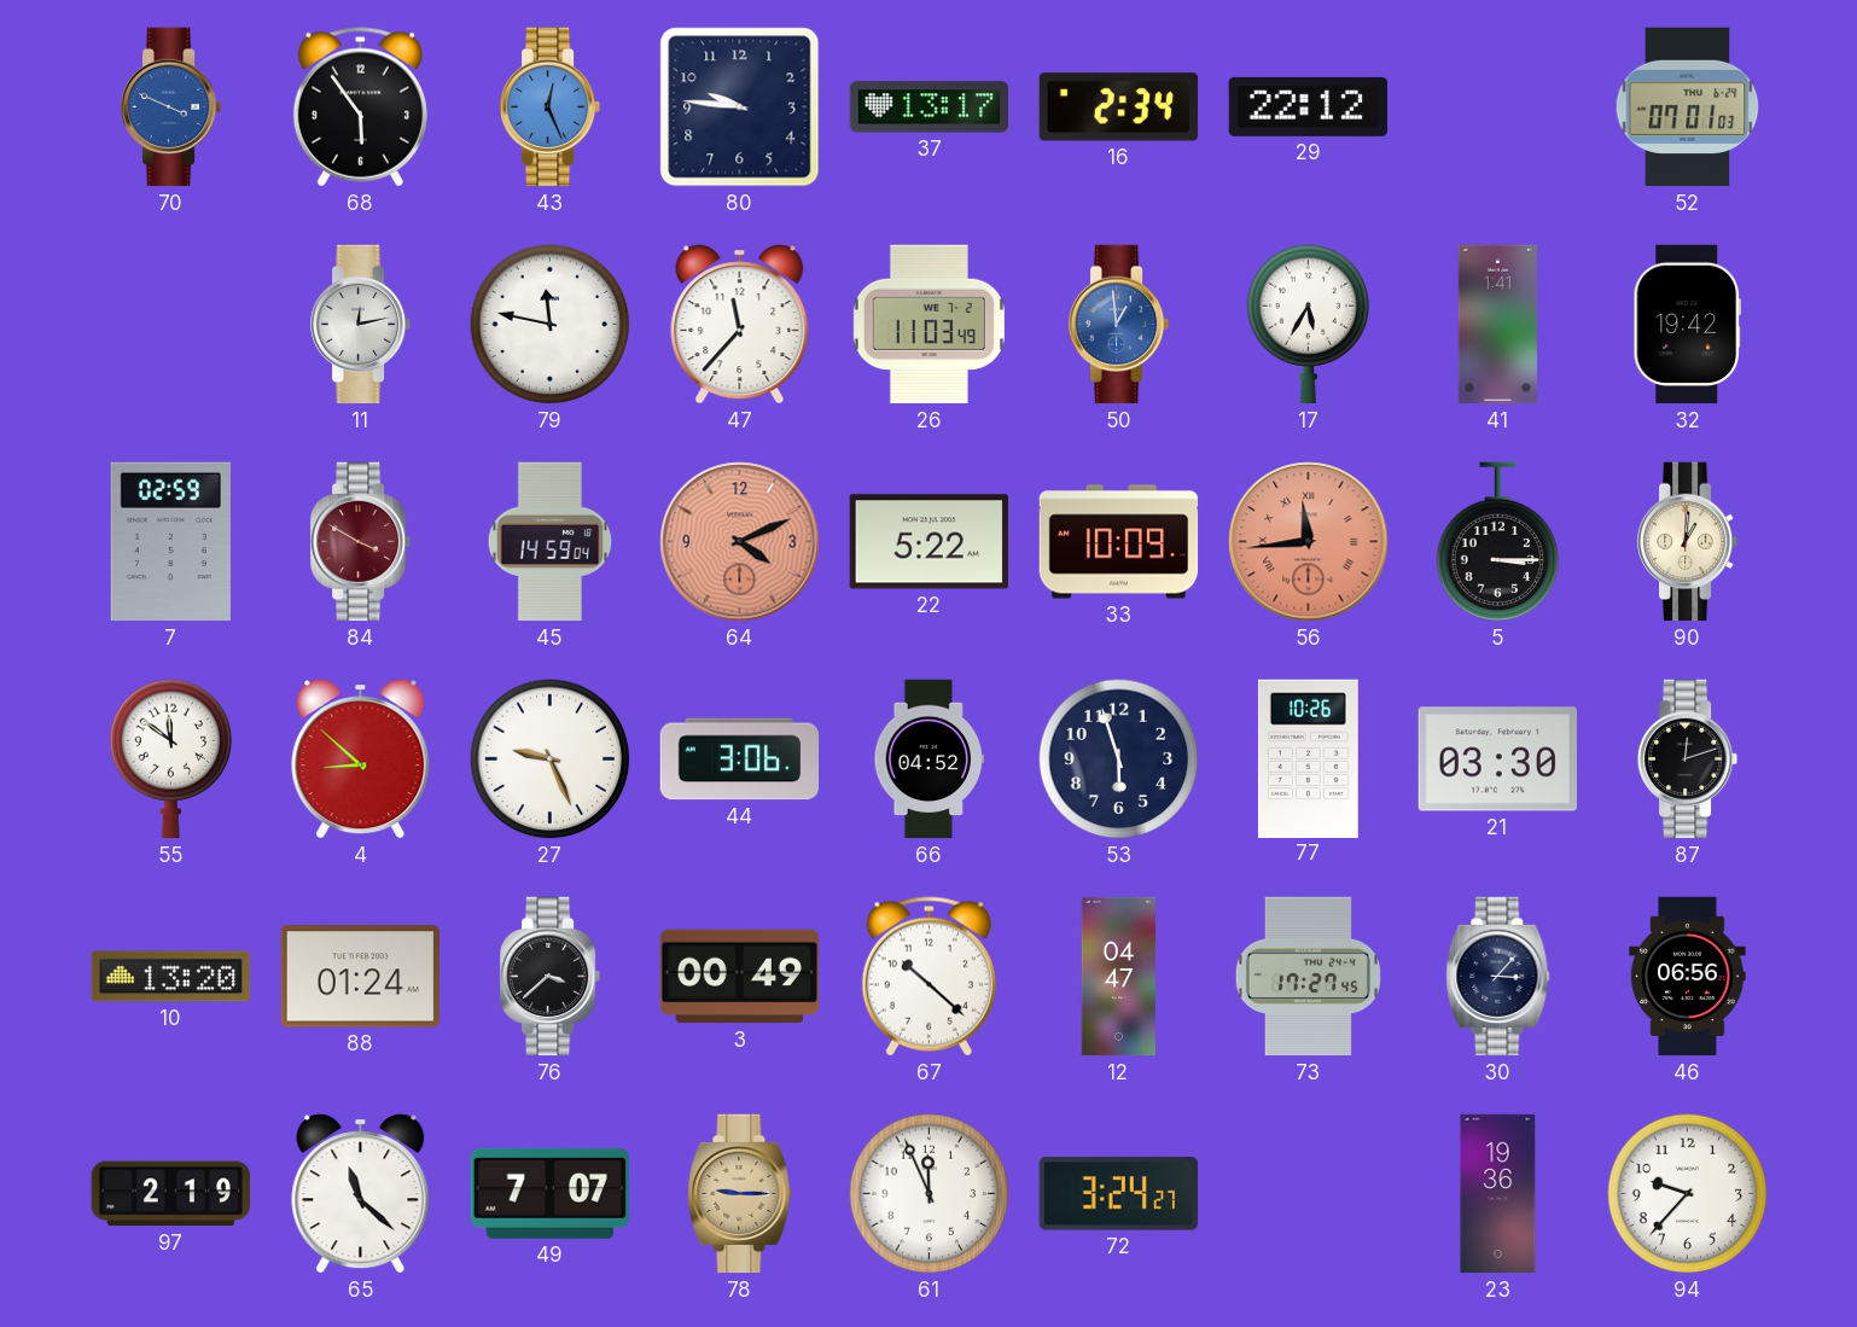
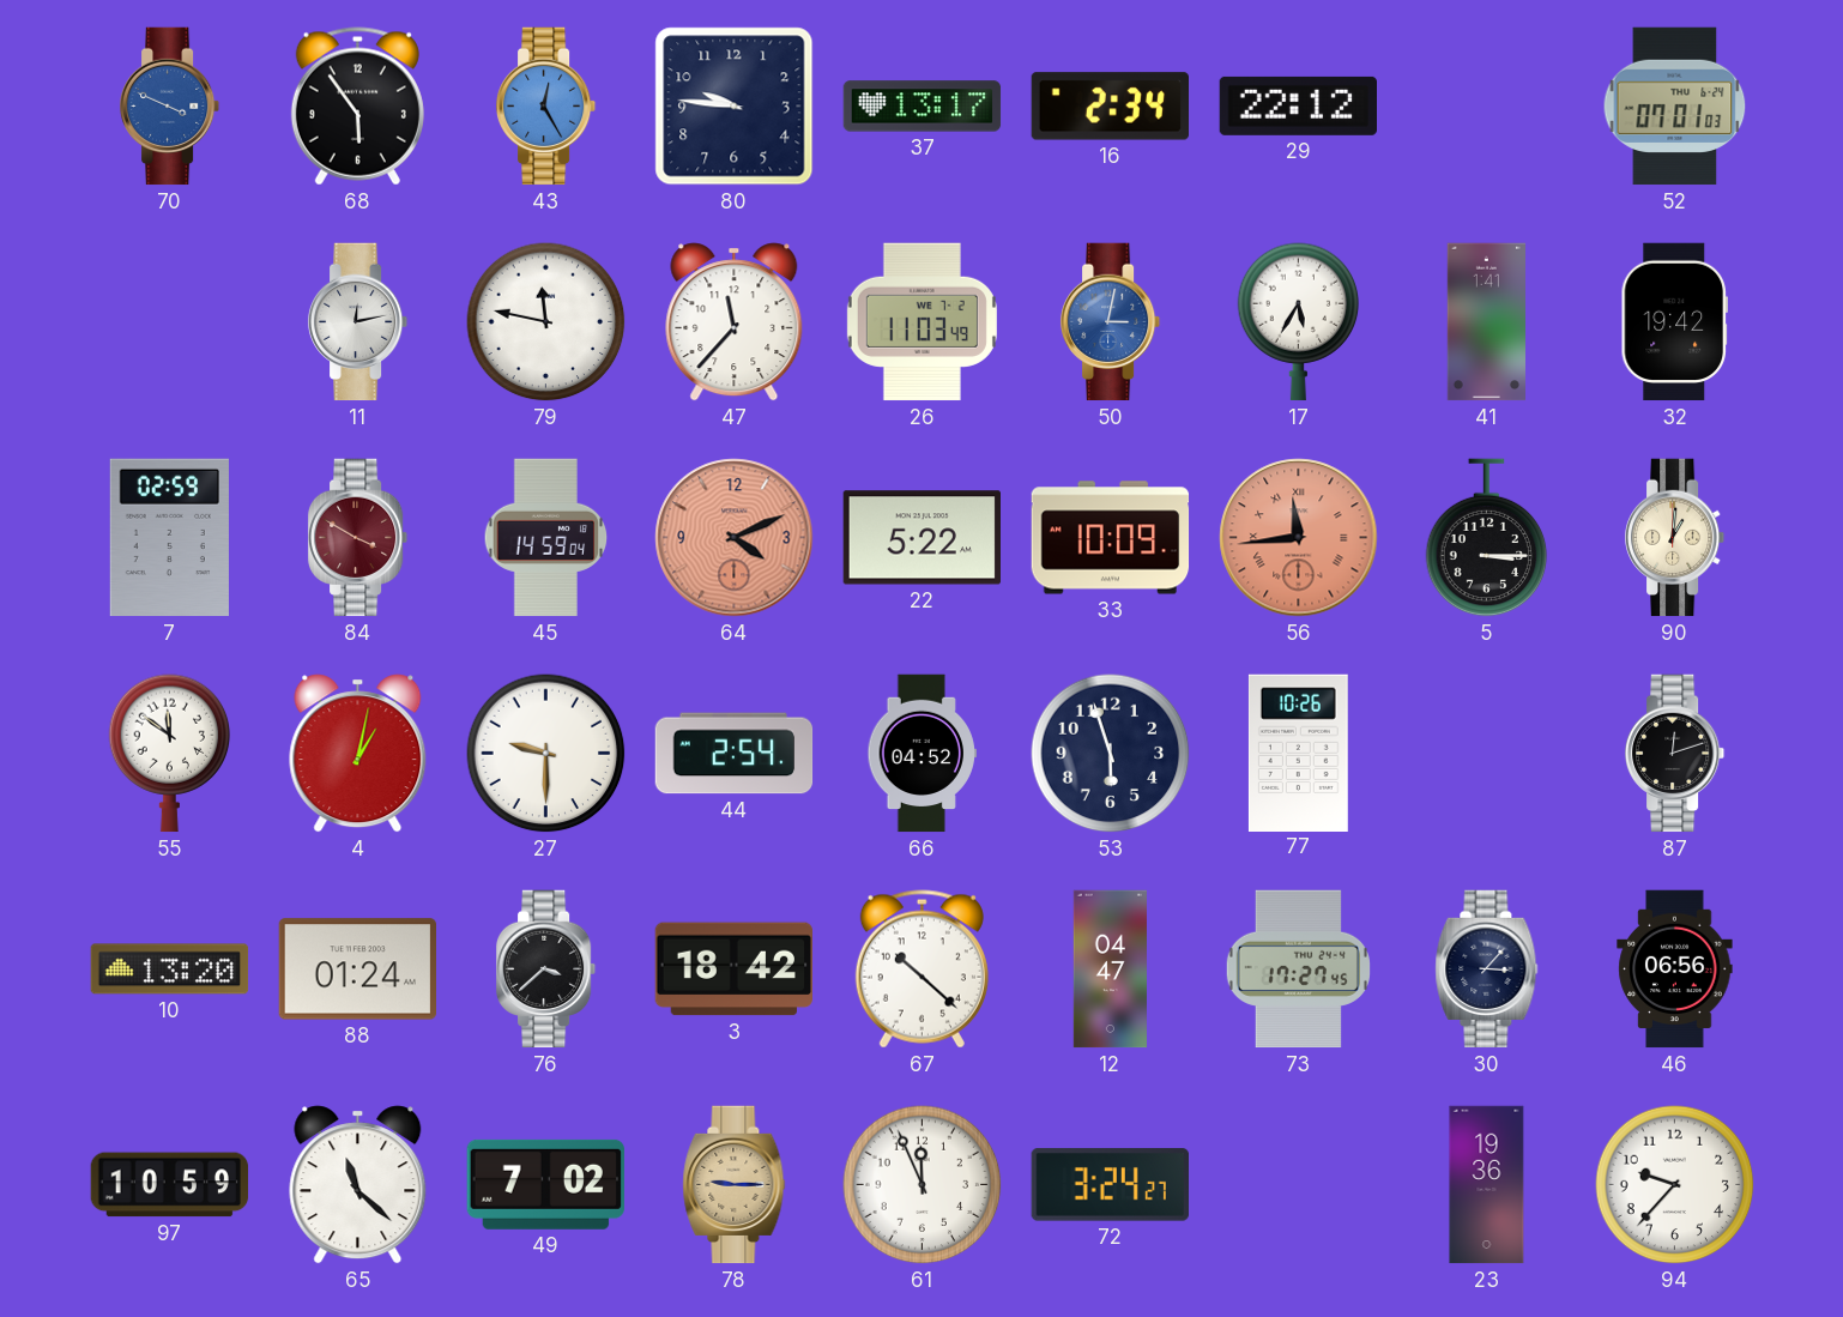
43: 12:26 -> 12:25 (546, 107)
50: 12:59 -> 3:02 (1111, 322)
4: 8:52 -> 1:02 (358, 754)
27: 9:26 -> 9:30 (546, 754)
44: 3:06 -> 2:54 (735, 754)
21: 03:30 -> none (1497, 759)
3: 00:49 -> 18:42 (733, 969)
97: 2:19 -> 10:59 (170, 1185)
49: 7:07 -> 7:02 (545, 1184)
